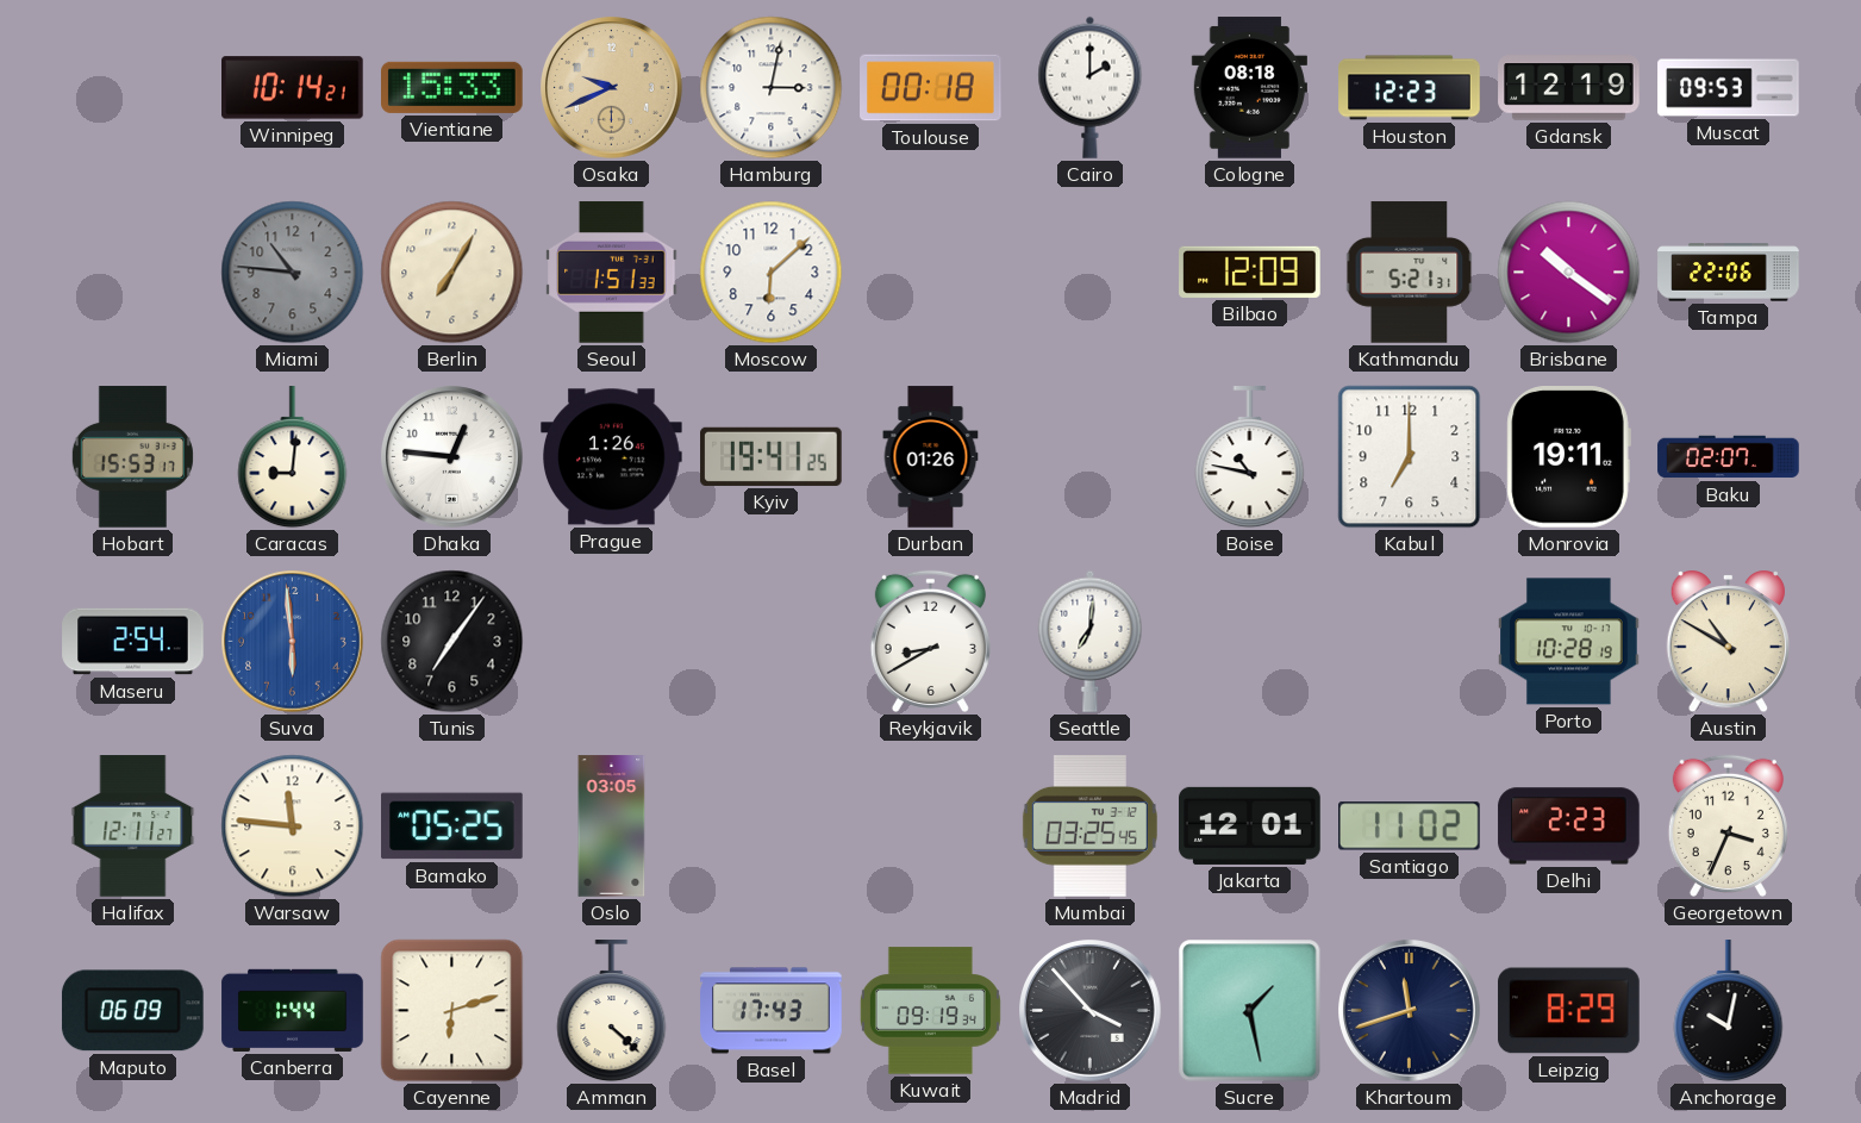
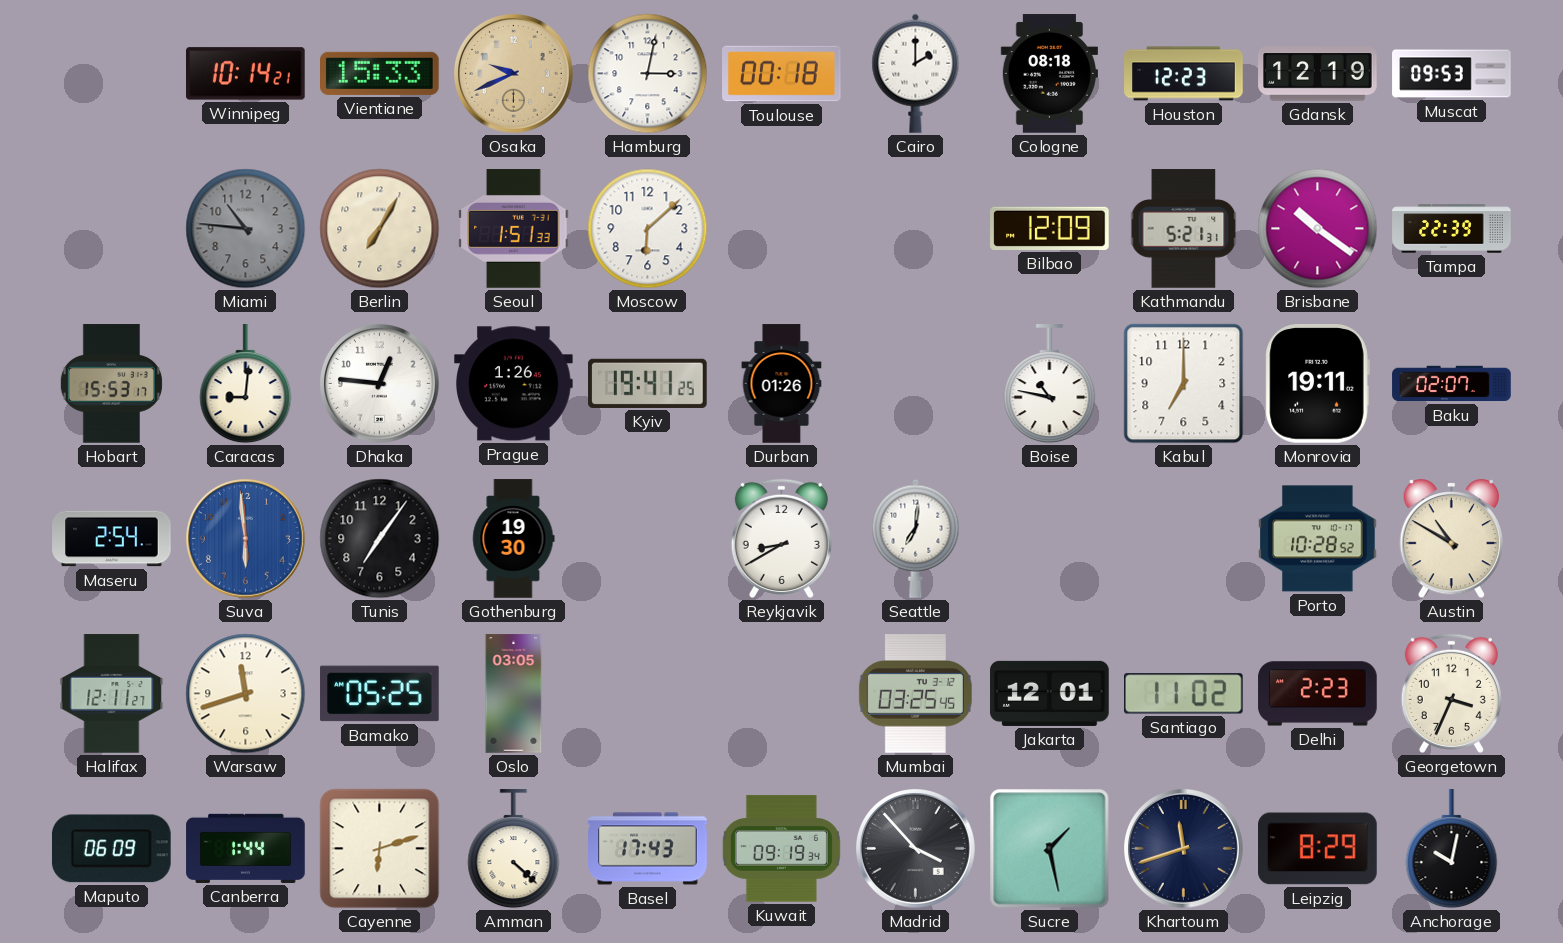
Tampa: 22:06 -> 22:39 (1452, 229)
Gothenburg: none -> 19:30 (513, 539)
Porto: 10:28:19 -> 10:28:52 (1318, 539)
Warsaw: 11:46 -> 11:42 (246, 694)
